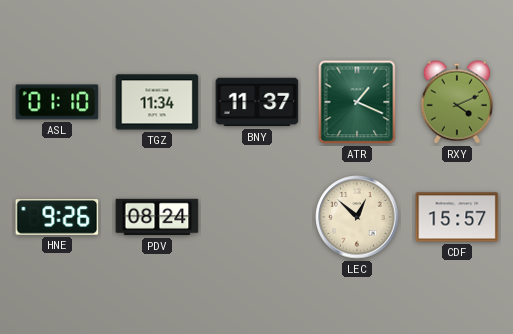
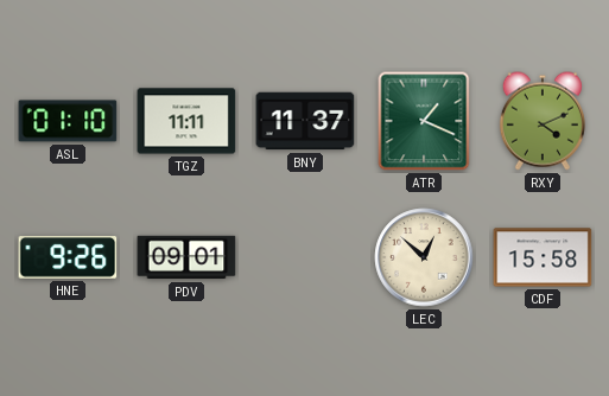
TGZ: 11:34 -> 11:11 (186, 121)
PDV: 08:24 -> 09:01 (186, 257)
CDF: 15:57 -> 15:58 (543, 257)
